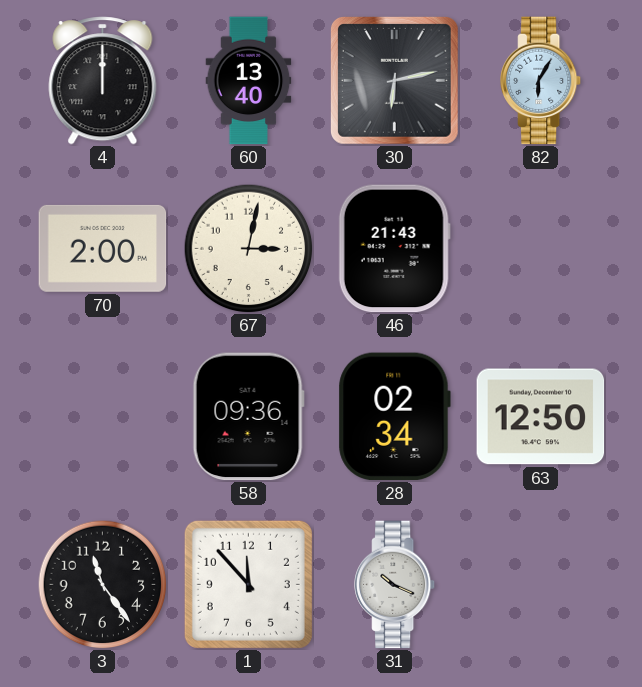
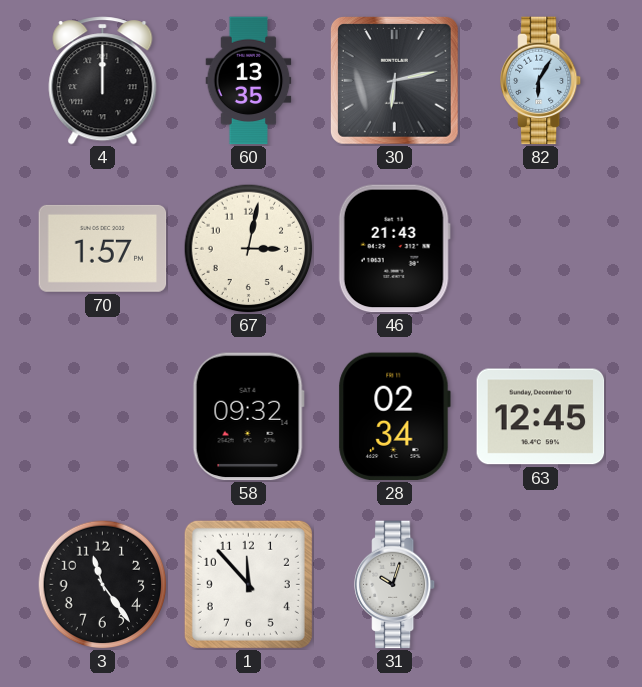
60: 13:40 -> 13:35 (249, 81)
70: 2:00 -> 1:57 (103, 248)
58: 09:36 -> 09:32 (248, 417)
63: 12:50 -> 12:45 (541, 417)
31: 10:19 -> 10:03 (396, 585)
